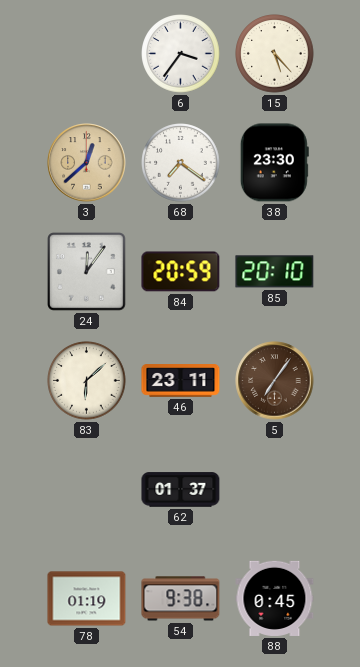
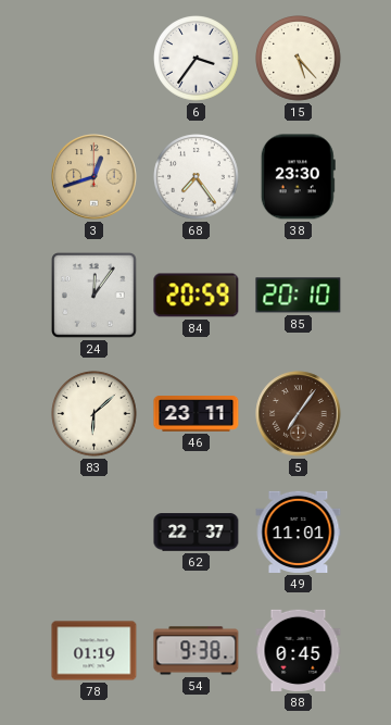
3: 12:38 -> 12:42 (94, 177)
68: 7:21 -> 7:24 (197, 177)
62: 01:37 -> 22:37 (197, 533)
49: none -> 11:01 (299, 532)
